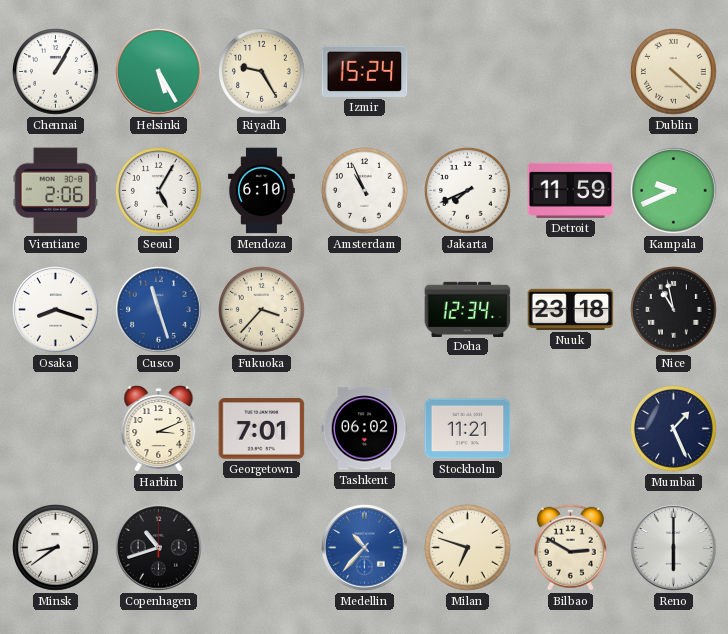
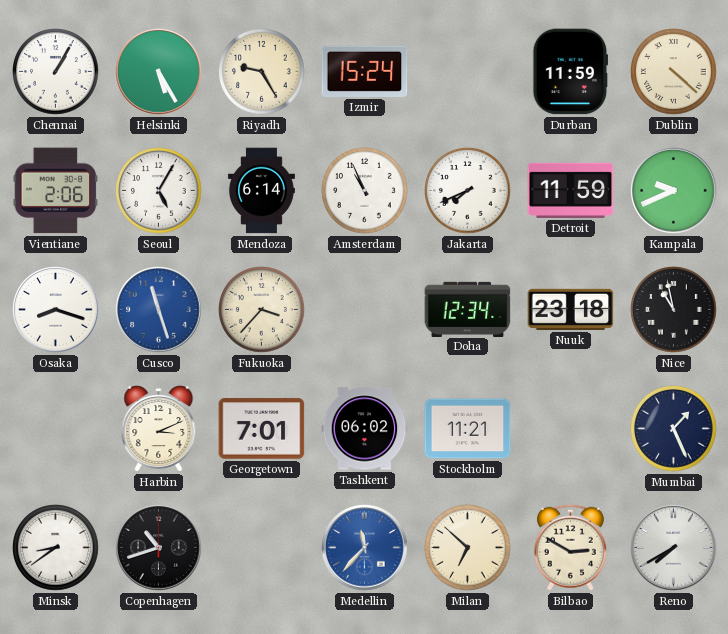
Durban: none -> 11:59 (571, 72)
Mendoza: 6:10 -> 6:14 (261, 191)
Medellin: 10:37 -> 11:37 (365, 548)
Milan: 6:48 -> 6:52 (468, 548)
Reno: 6:00 -> 7:40 (674, 548)
